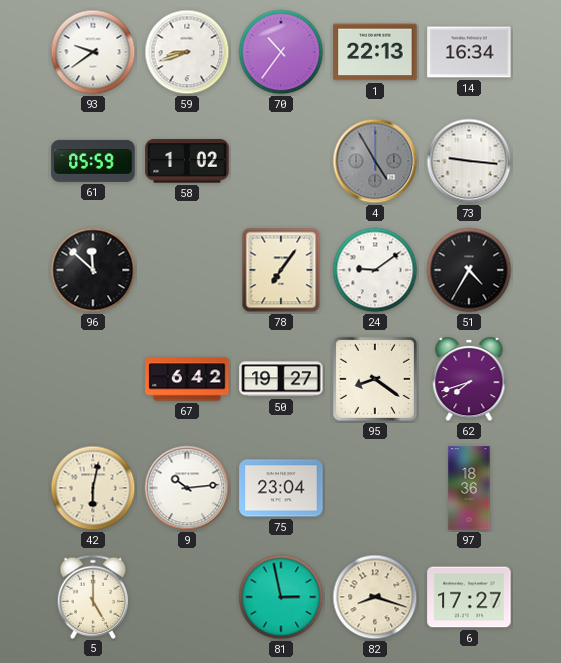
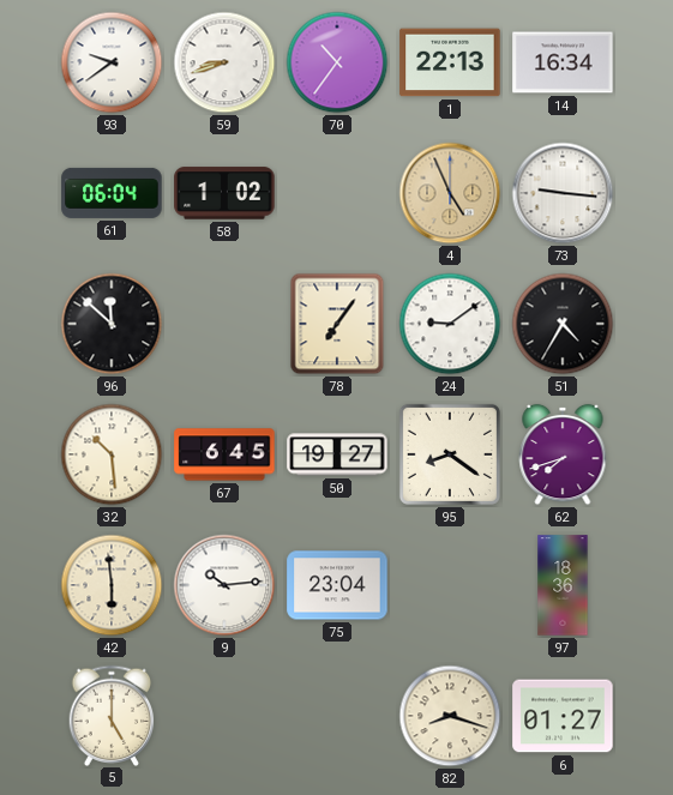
61: 05:59 -> 06:04 (112, 193)
4: 4:55 -> 4:56 (450, 193)
4 dial: grey -> champagne (450, 193)
32: none -> 10:29 (112, 454)
67: 6:42 -> 6:45 (224, 454)
42: 6:02 -> 5:59 (112, 585)
81: 2:58 -> none (281, 597)
6: 17:27 -> 01:27 (563, 716)
